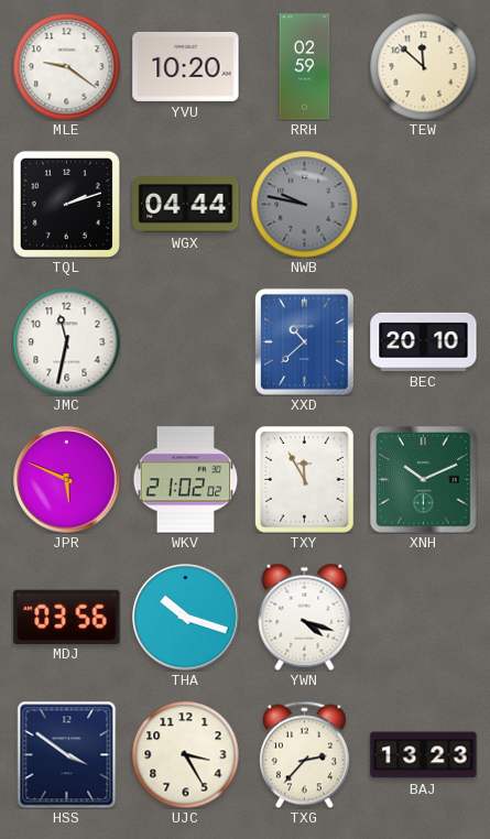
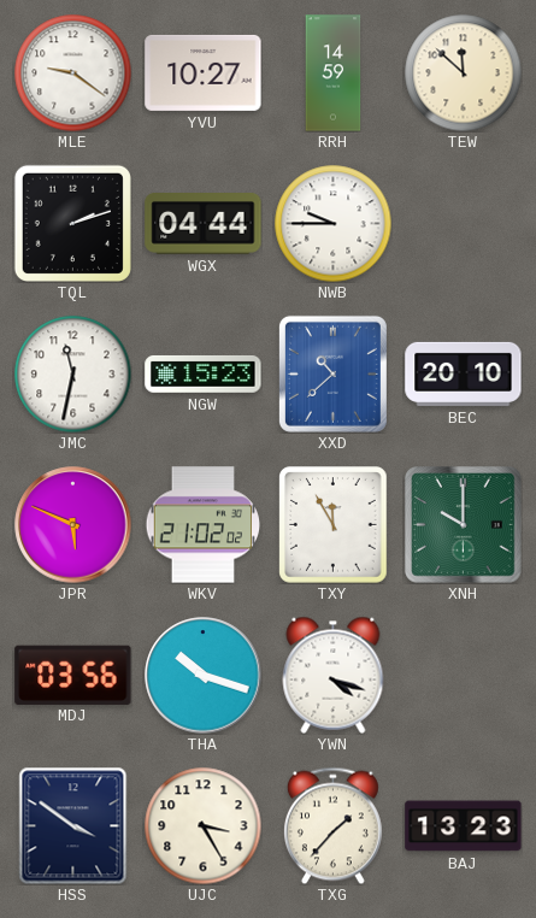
YVU: 10:20 -> 10:27 (204, 72)
RRH: 02:59 -> 14:59 (334, 73)
NWB: 9:47 -> 9:45 (332, 223)
NWB dial: grey -> white (332, 223)
NGW: none -> 15:23 (204, 373)
XNH: 10:11 -> 10:00 (464, 525)
TXG: 2:37 -> 1:37 (332, 825)
